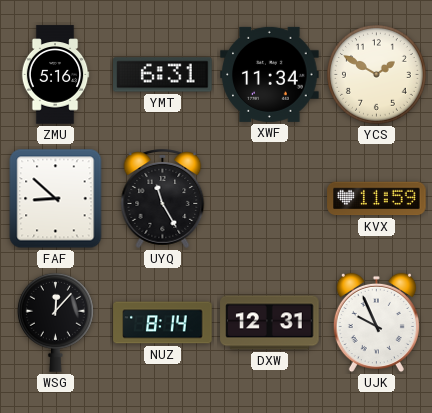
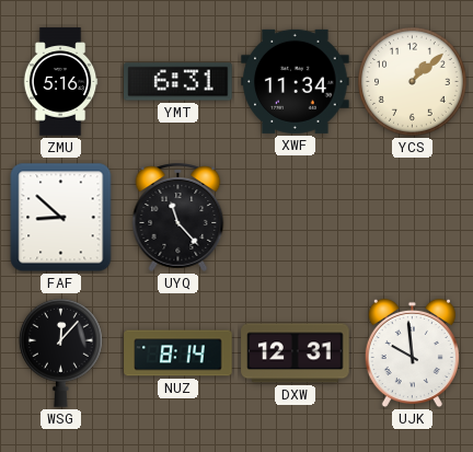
YCS: 1:50 -> 1:08 (413, 82)
UYQ: 11:25 -> 11:23 (178, 217)
KVX: 11:59 -> none (377, 199)
UJK: 9:56 -> 9:59 (412, 354)
